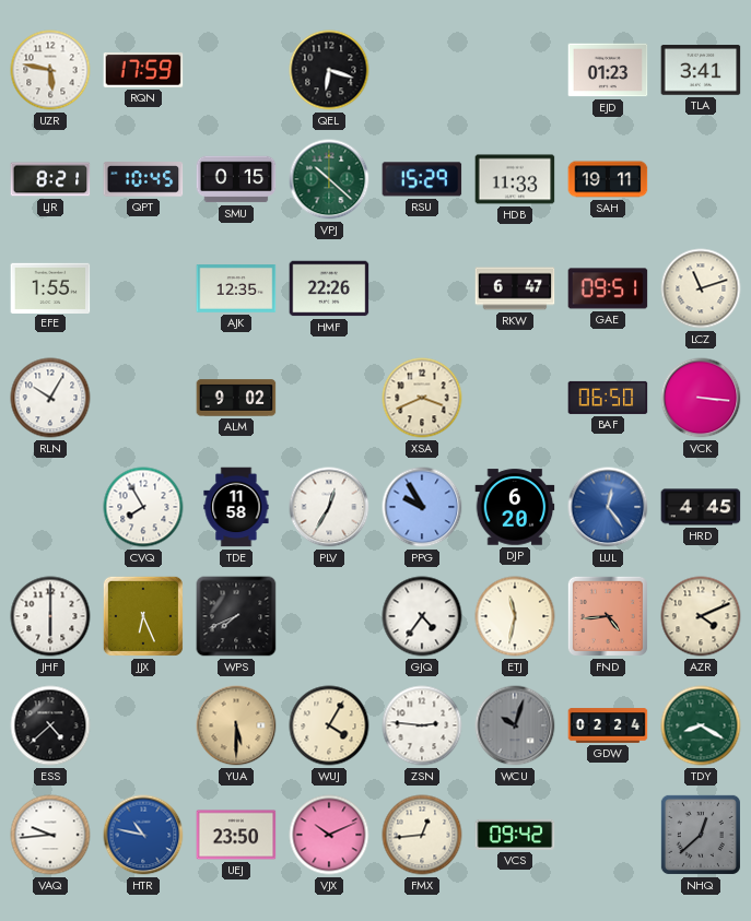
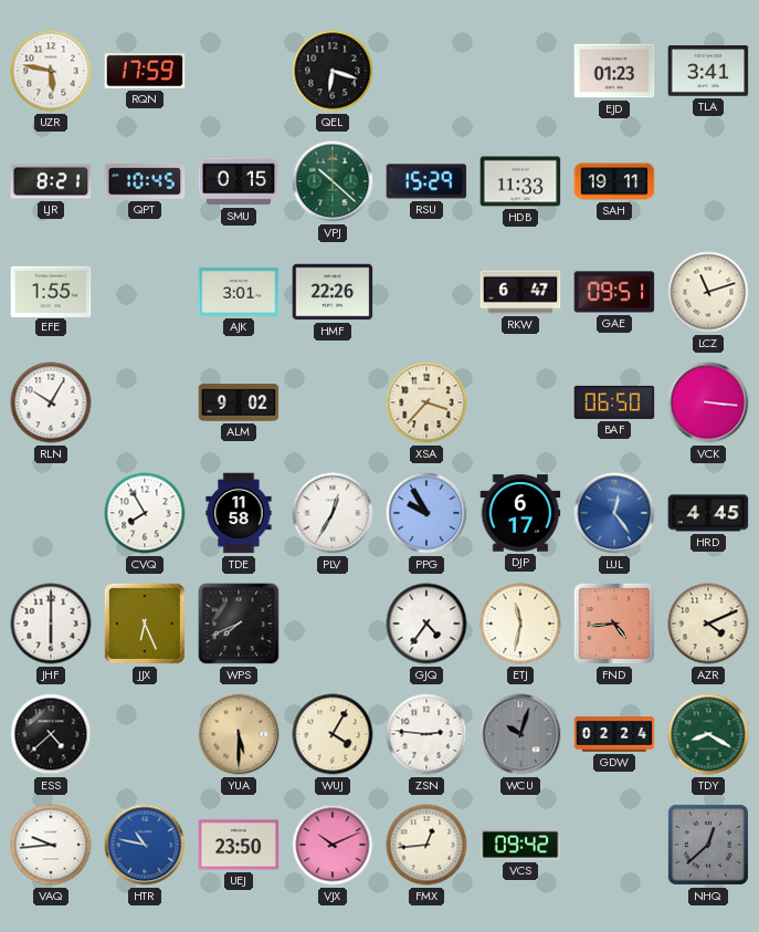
AJK: 12:35 -> 3:01 (239, 293)
XSA: 3:41 -> 3:37 (426, 402)
DJP: 6:20 -> 6:17 (520, 513)
